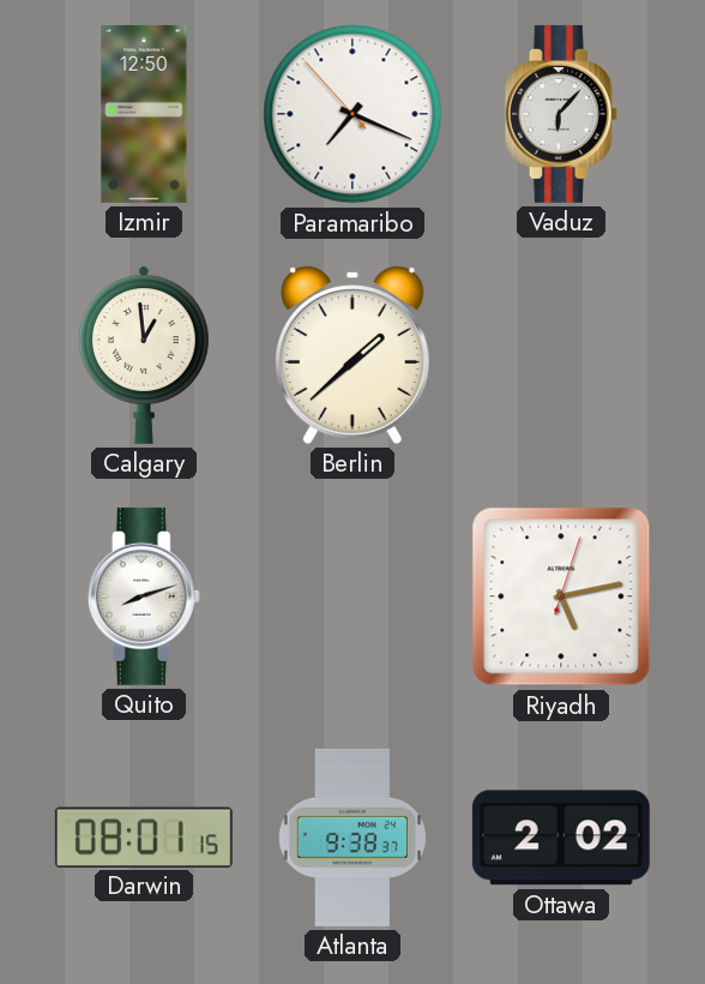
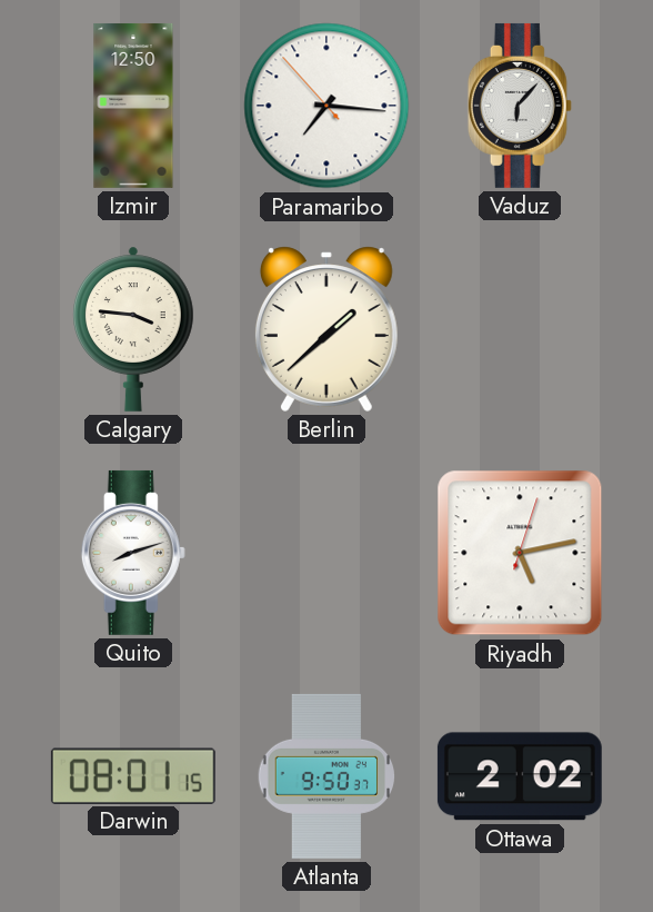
Paramaribo: 7:18 -> 7:15 (326, 106)
Calgary: 12:59 -> 3:46 (134, 329)
Atlanta: 9:38 -> 9:50 (326, 776)
